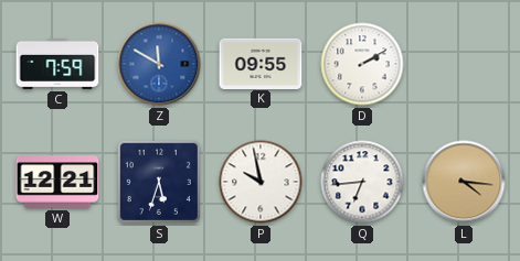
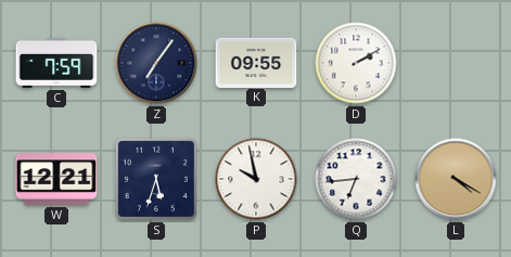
Z: 11:50 -> 7:06 (156, 63)
Z dial: blue -> navy (156, 63)
L: 4:16 -> 4:20 (456, 179)
